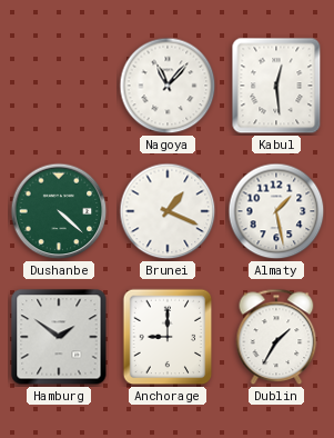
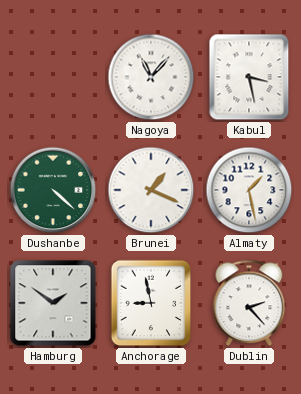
Kabul: 12:29 -> 3:28 (249, 77)
Anchorage: 9:00 -> 8:58 (151, 303)
Dublin: 1:35 -> 2:23 (249, 303)
